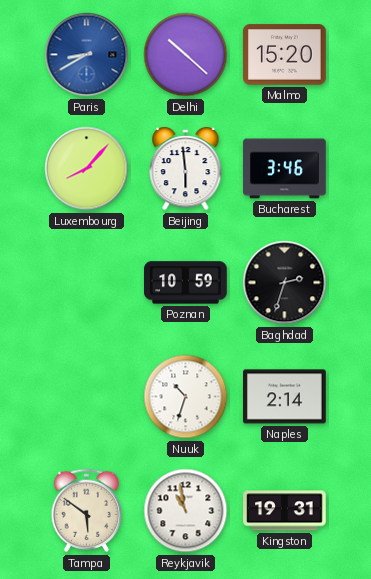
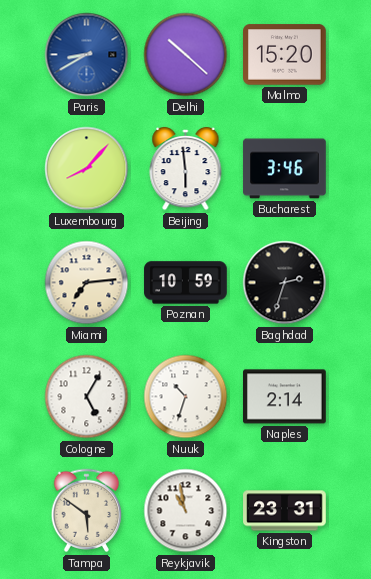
Miami: none -> 7:14 (87, 283)
Cologne: none -> 5:05 (87, 397)
Kingston: 19:31 -> 23:31 (285, 511)
